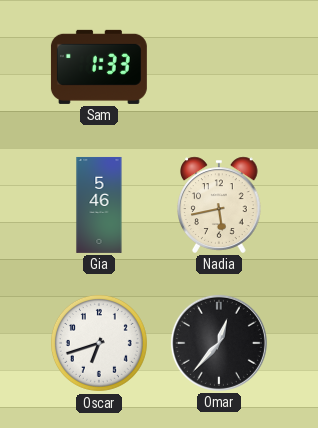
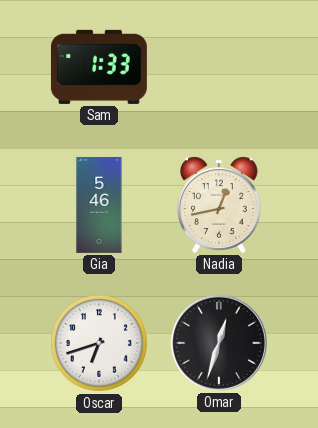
Nadia: 5:43 -> 12:43 (220, 205)
Omar: 12:37 -> 12:33 (219, 343)
